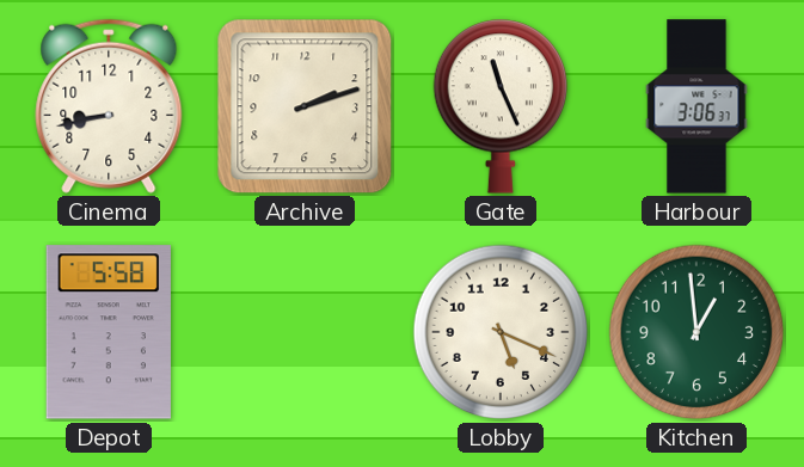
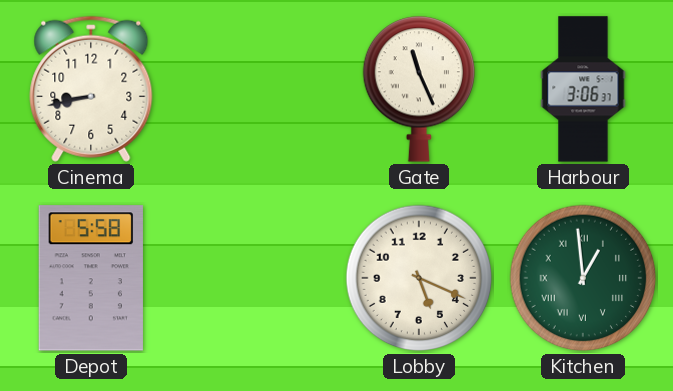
Archive: 2:12 -> none (305, 106)
Kitchen numerals: Arabic -> Roman (583, 278)
